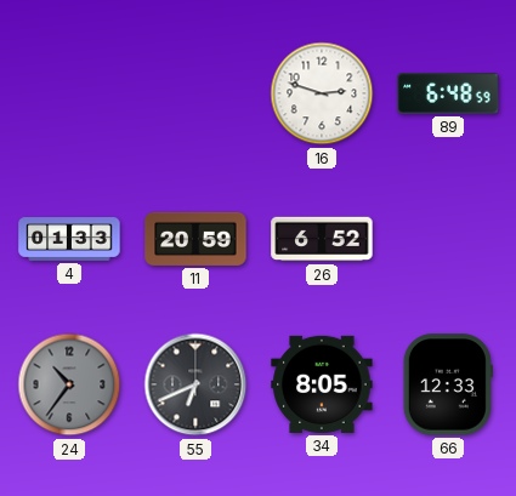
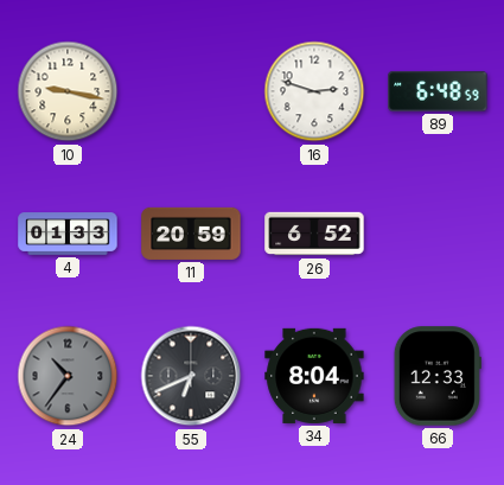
10: none -> 9:17 (68, 91)
34: 8:05 -> 8:04 (314, 376)
